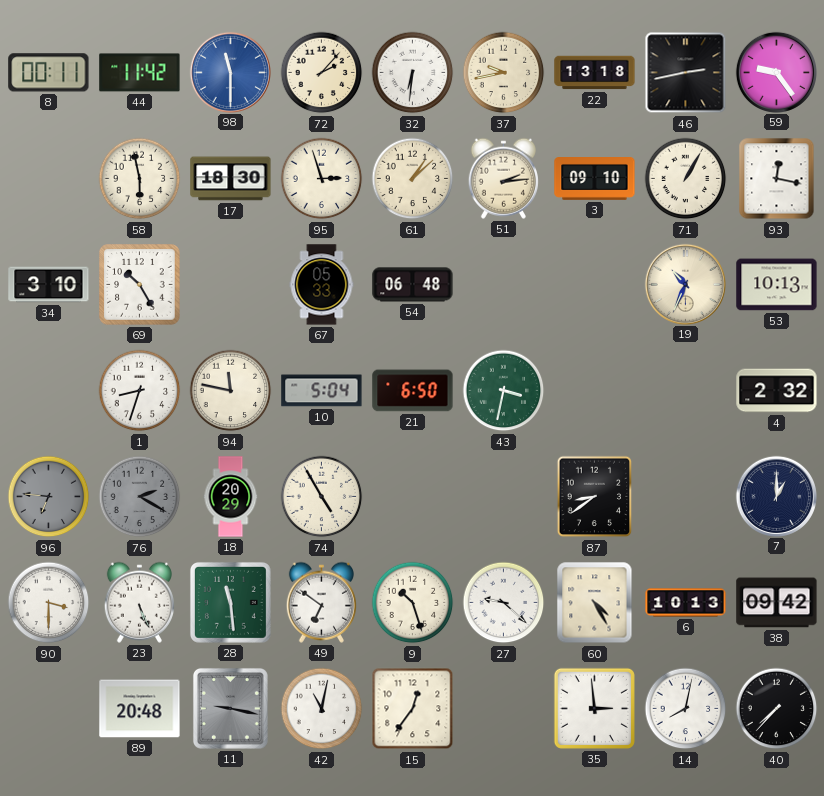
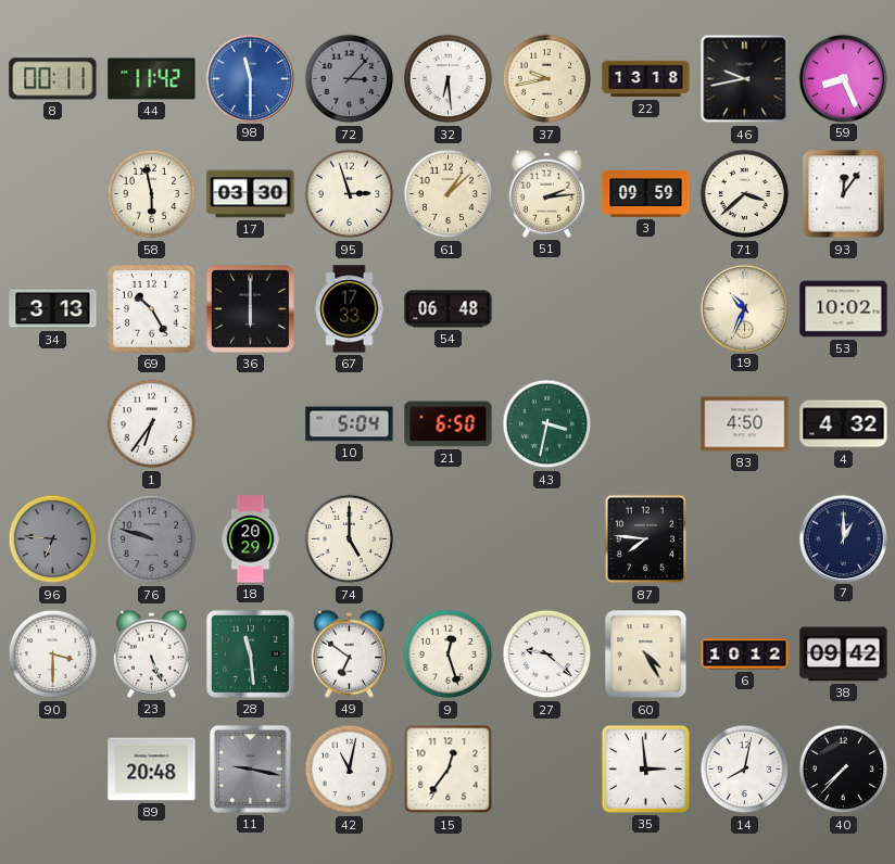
72: 2:07 -> 3:07 (350, 79)
72 dial: cream -> grey (350, 79)
32: 6:31 -> 6:29 (449, 79)
46: 2:43 -> 9:43 (745, 79)
59: 9:24 -> 8:26 (843, 78)
17: 18:30 -> 03:30 (251, 194)
3: 09:10 -> 09:59 (646, 194)
71: 1:05 -> 3:38 (745, 194)
93: 12:17 -> 12:06 (844, 194)
34: 3:10 -> 3:13 (53, 309)
36: none -> 6:00 (250, 308)
67: 05:33 -> 17:33 (350, 309)
53: 10:13 -> 10:02 (844, 309)
1: 8:33 -> 6:36 (152, 424)
94: 11:47 -> none (231, 391)
83: none -> 4:50 (745, 424)
4: 2:32 -> 4:32 (844, 424)
76: 2:20 -> 9:48 (152, 539)
74: 4:55 -> 5:00 (350, 539)
87: 8:39 -> 7:46 (646, 539)
9: 10:27 -> 12:27 (449, 655)
6: 10:13 -> 10:12 (745, 655)
